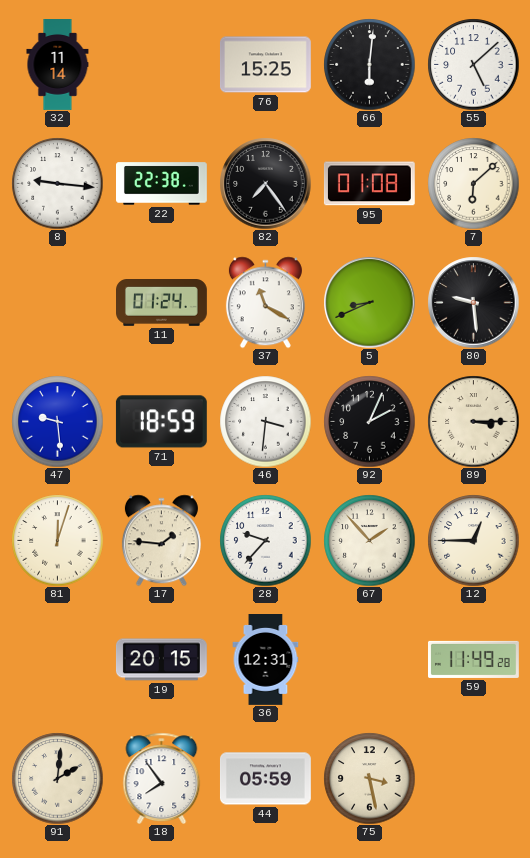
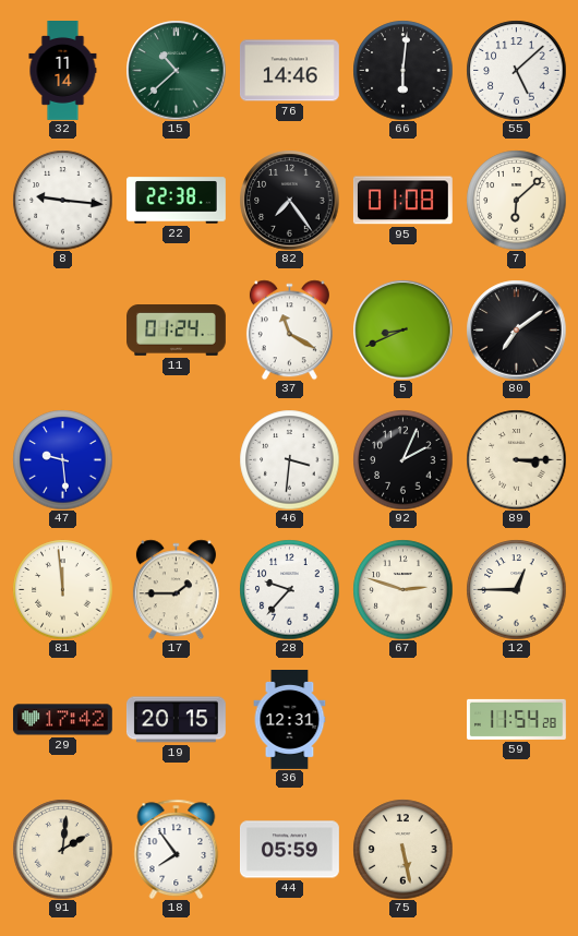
15: none -> 10:38 (176, 70)
76: 15:25 -> 14:46 (289, 71)
80: 9:29 -> 7:09 (516, 329)
71: 18:59 -> none (161, 422)
81: 12:03 -> 11:59 (62, 589)
17: 1:46 -> 1:45 (176, 589)
67: 1:53 -> 2:48 (402, 589)
29: none -> 17:42 (62, 720)
59: 11:49 -> 11:54 (517, 719)
75: 3:28 -> 5:28 (402, 849)
